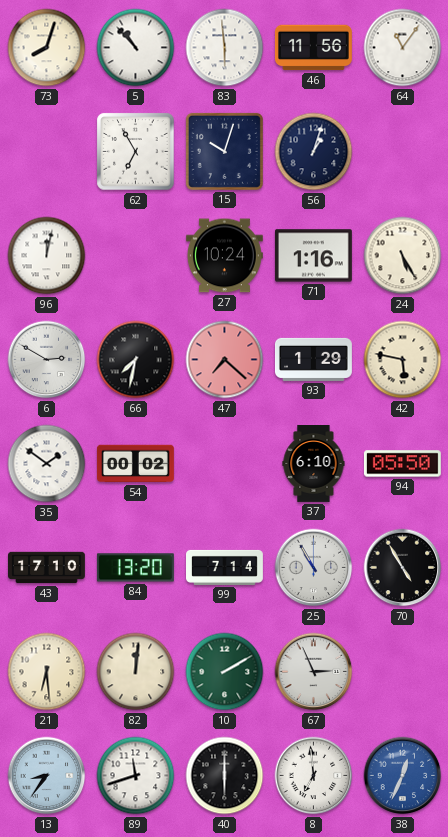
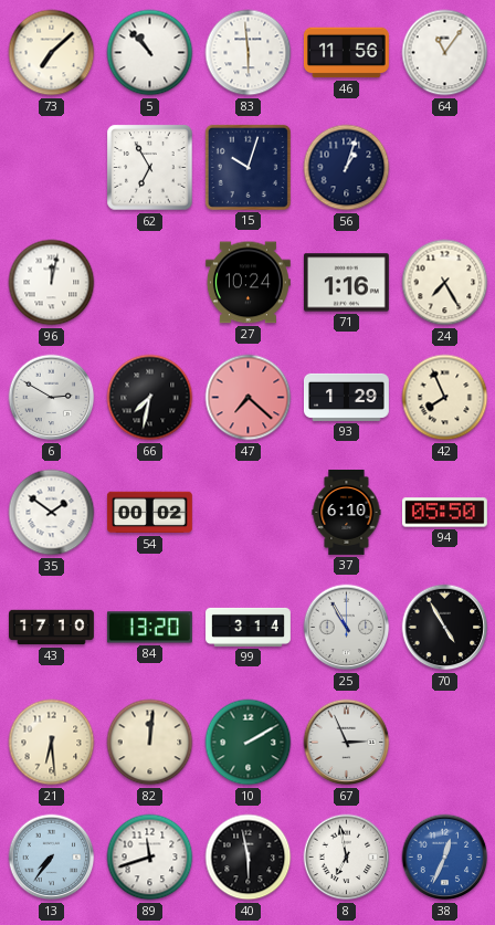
73: 8:03 -> 7:08 (52, 53)
24: 5:25 -> 7:25 (445, 283)
42: 5:47 -> 7:56 (445, 398)
99: 7:14 -> 3:14 (249, 627)
13: 8:36 -> 7:36 (52, 858)
40: 6:00 -> 5:58 (249, 858)
8: 6:59 -> 6:58 (347, 858)
